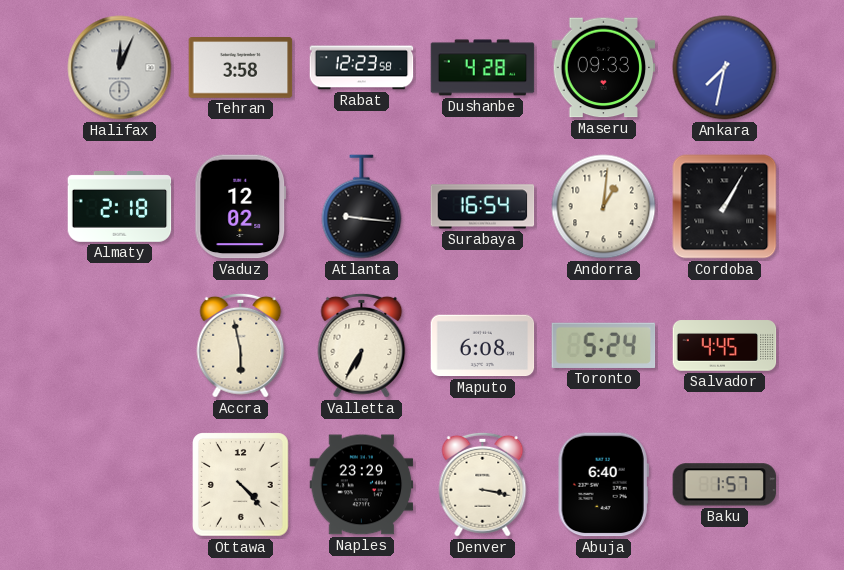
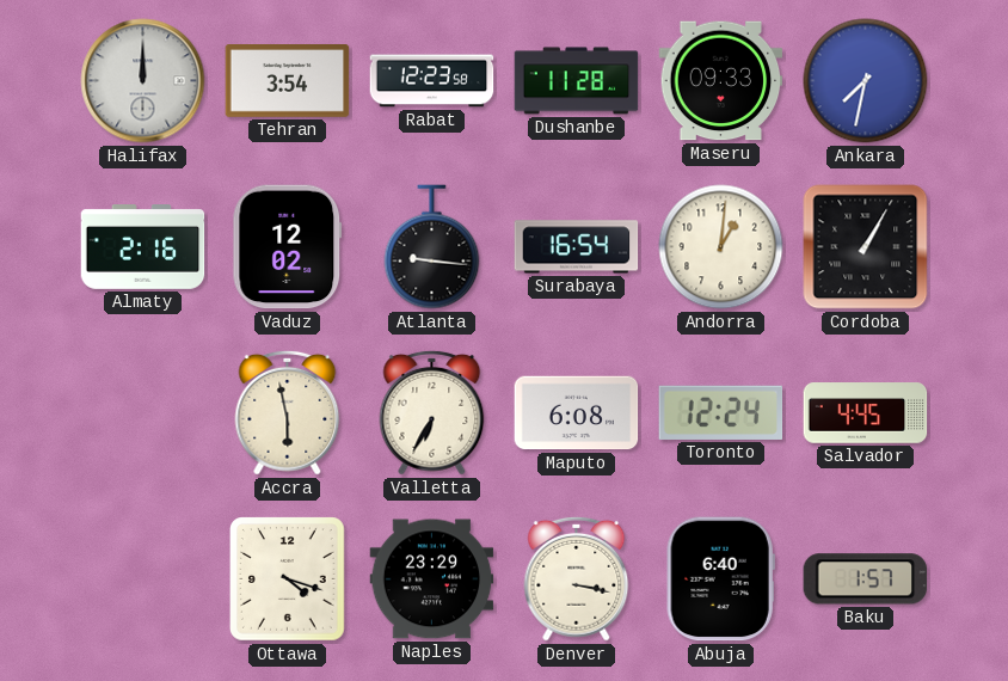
Halifax: 12:04 -> 12:00 (143, 81)
Tehran: 3:58 -> 3:54 (288, 81)
Dushanbe: 4:28 -> 11:28 (577, 81)
Almaty: 2:18 -> 2:16 (143, 247)
Toronto: 5:24 -> 12:24 (721, 412)
Ottawa: 4:23 -> 4:18 (288, 579)
